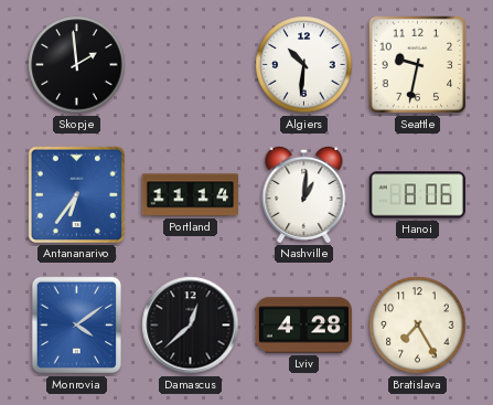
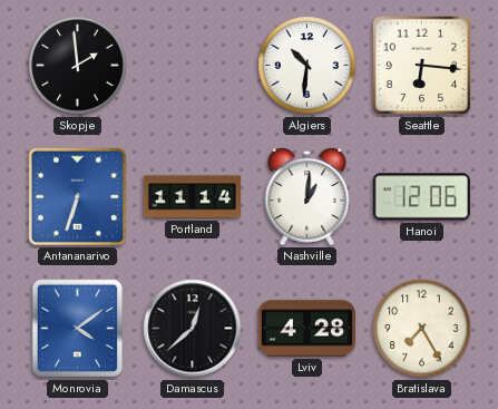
Seattle: 9:32 -> 6:16 (422, 66)
Antananarivo: 6:36 -> 6:33 (77, 196)
Hanoi: 8:06 -> 12:06 (421, 197)
